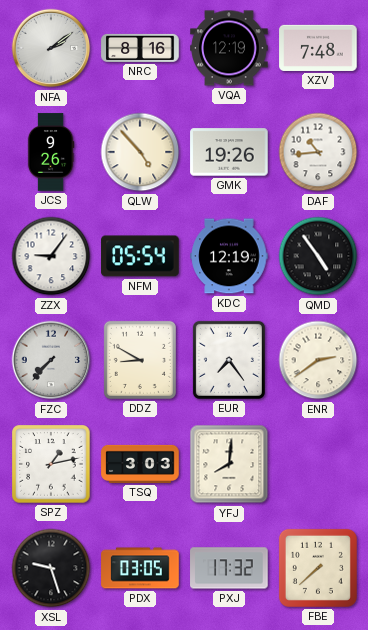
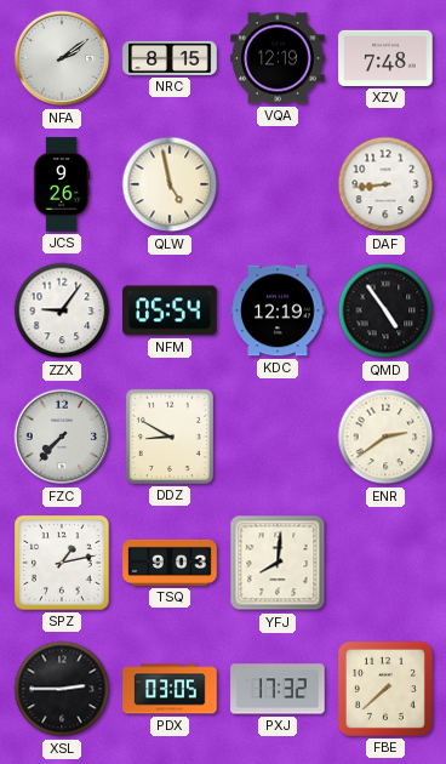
NRC: 8:16 -> 8:15 (170, 58)
QLW: 4:53 -> 4:58 (170, 184)
GMK: 19:26 -> none (229, 152)
DAF: 10:44 -> 8:44 (385, 184)
EUR: 7:24 -> none (229, 360)
TSQ: 3:03 -> 9:03 (170, 563)
XSL: 9:27 -> 2:45 (62, 689)
